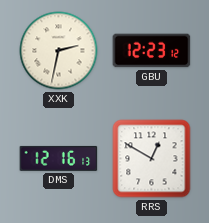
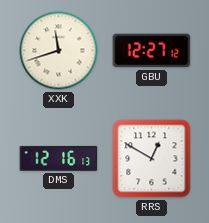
XXK: 2:32 -> 11:42 (59, 51)
GBU: 12:23 -> 12:27 (152, 51)
